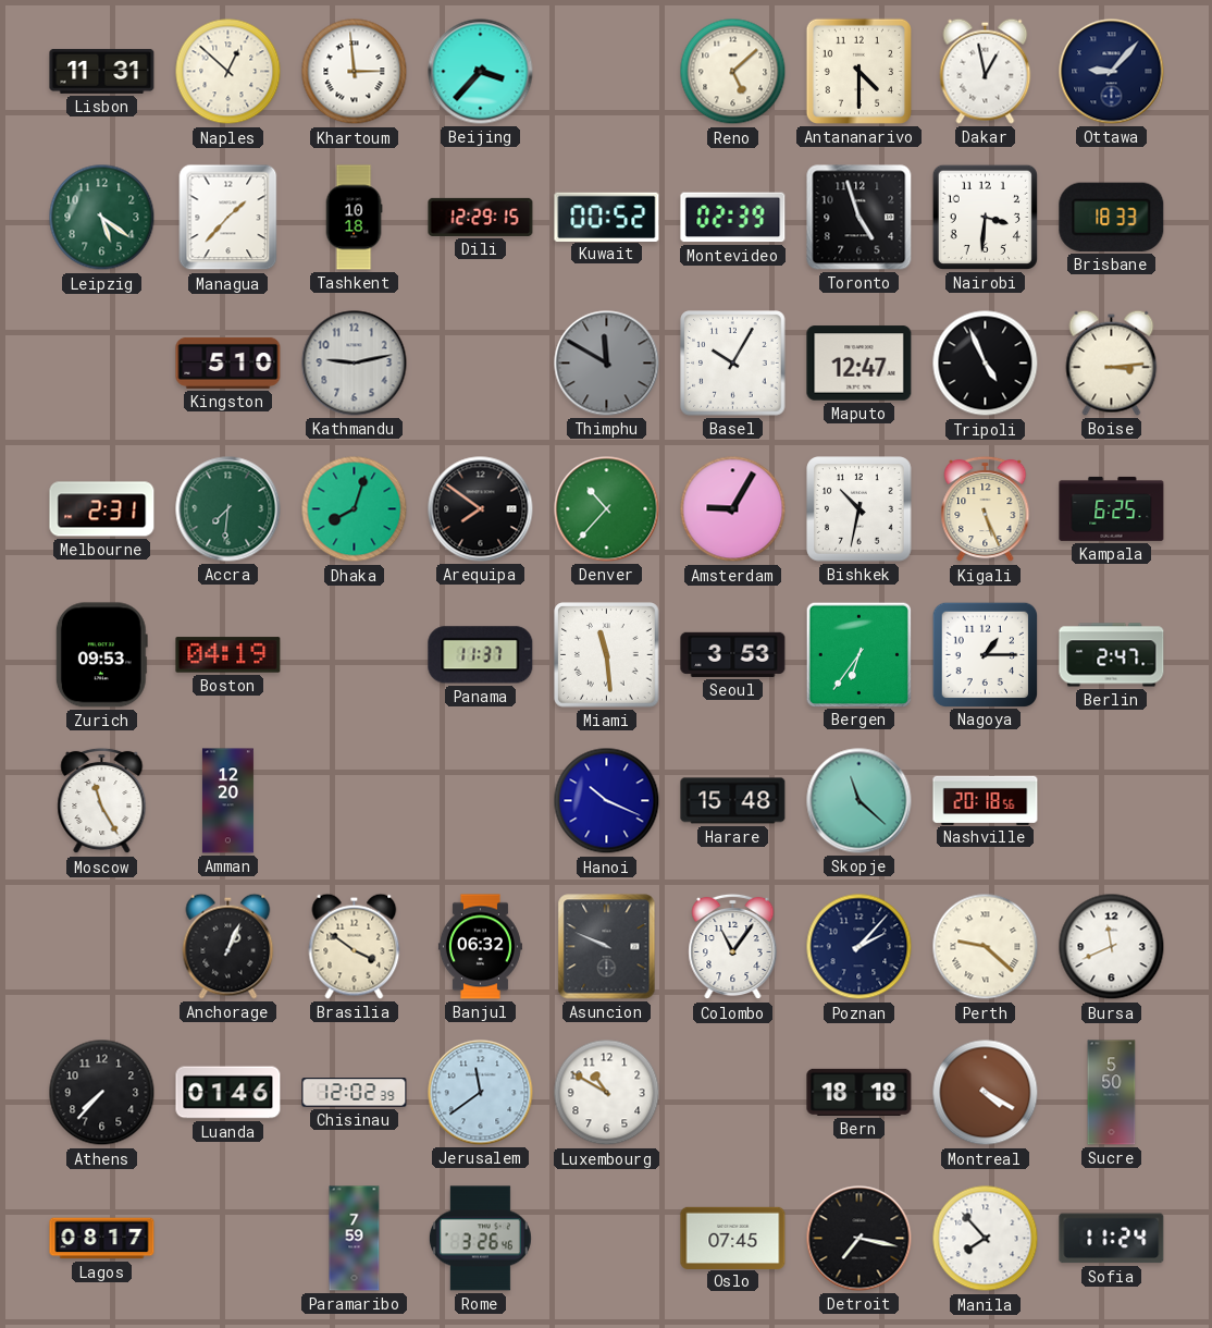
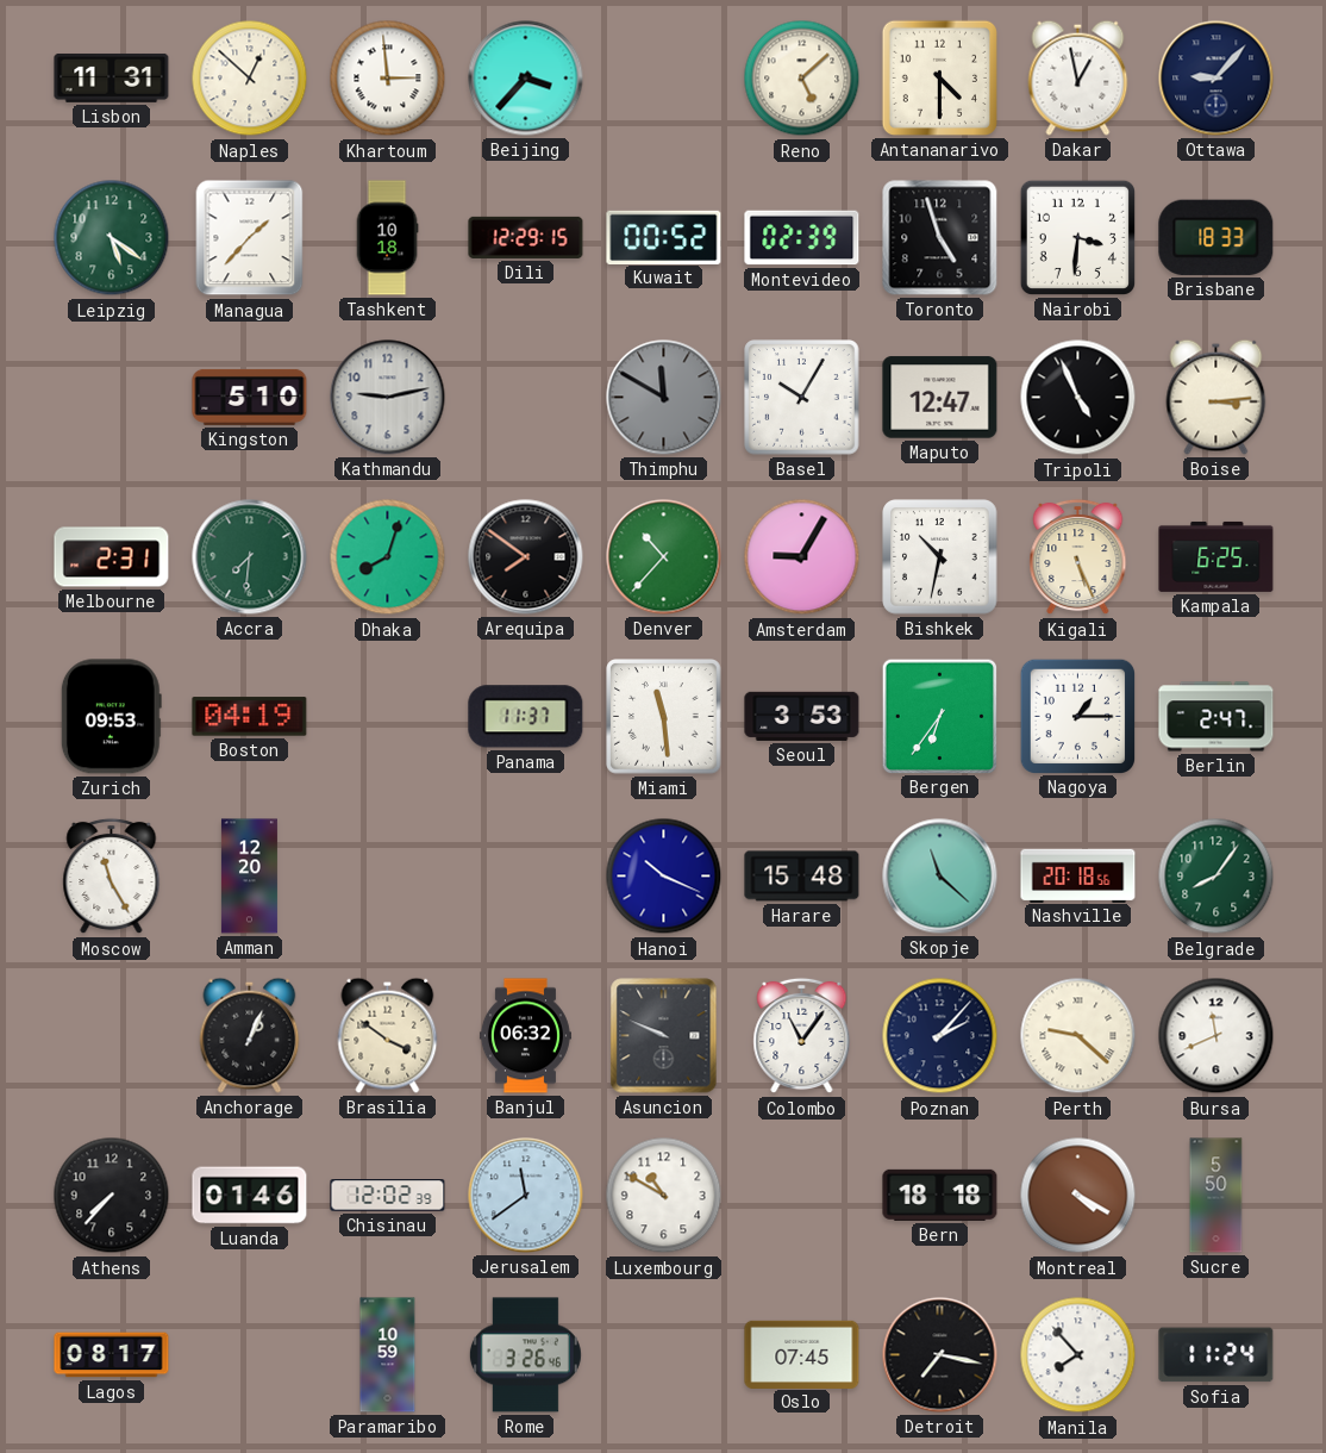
Belgrade: none -> 8:06 (1216, 877)
Paramaribo: 7:59 -> 10:59 (388, 1355)
